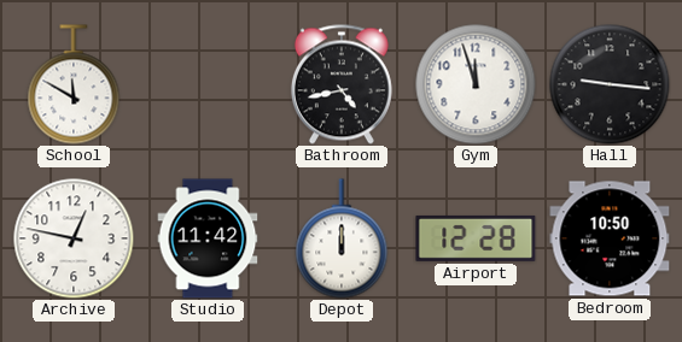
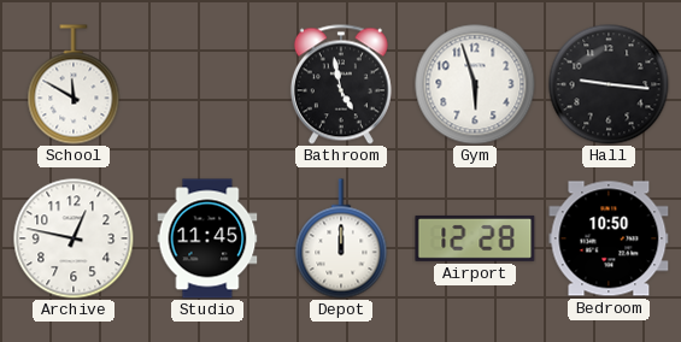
Bathroom: 4:43 -> 4:58 (341, 84)
Gym: 11:57 -> 5:57 (475, 84)
Studio: 11:42 -> 11:45 (207, 238)
